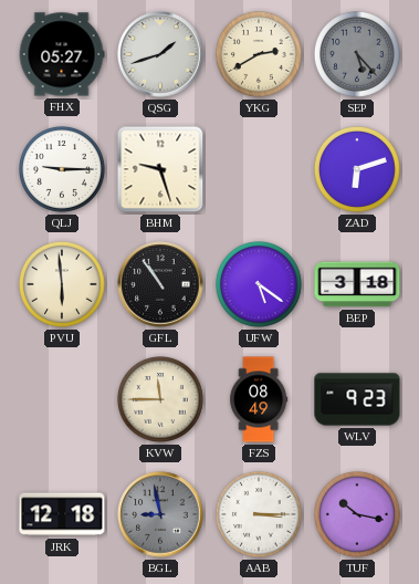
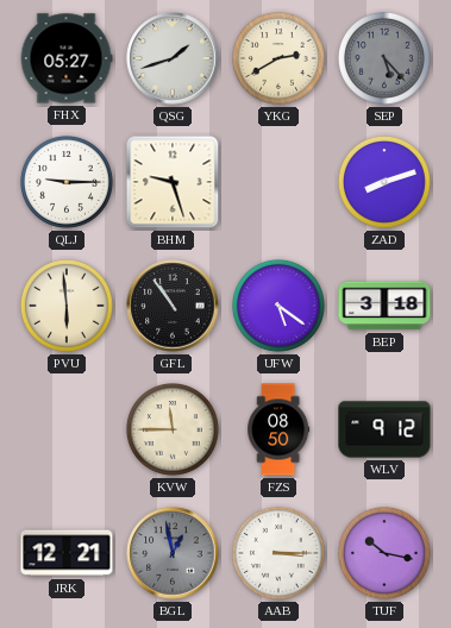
ZAD: 6:12 -> 8:12 (384, 182)
FZS: 08:49 -> 08:50 (278, 429)
WLV: 9:23 -> 9:12 (384, 429)
JRK: 12:18 -> 12:21 (67, 553)
BGL: 8:58 -> 12:58 (173, 553)
